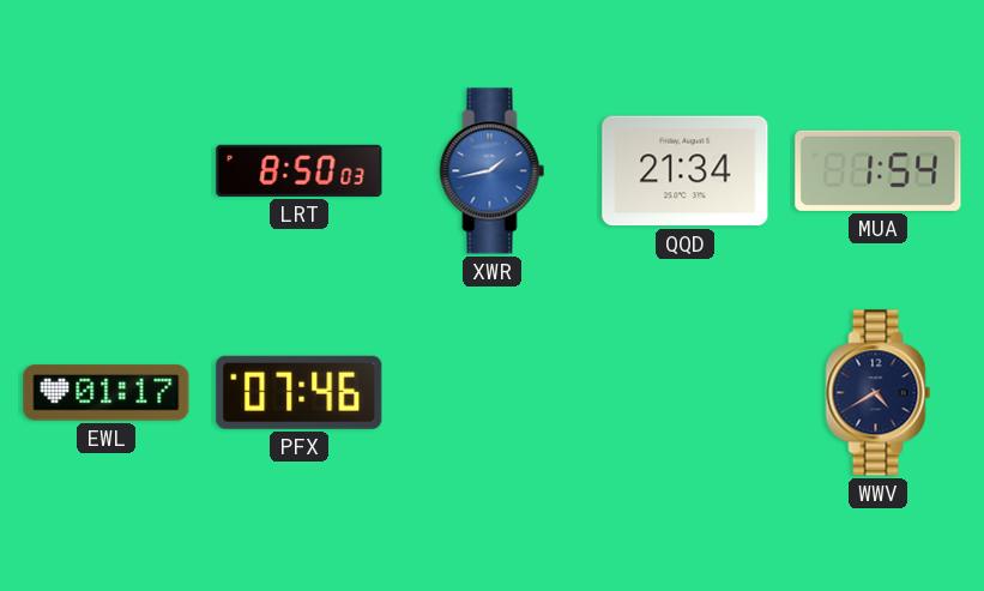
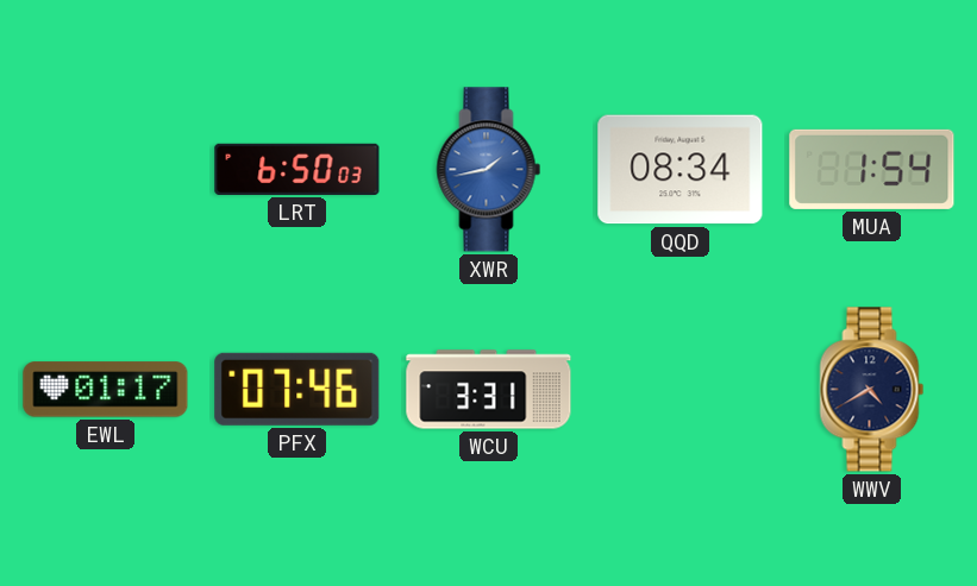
LRT: 8:50 -> 6:50 (298, 169)
QQD: 21:34 -> 08:34 (681, 170)
WCU: none -> 3:31 (489, 390)
